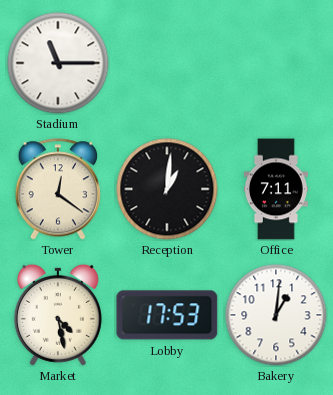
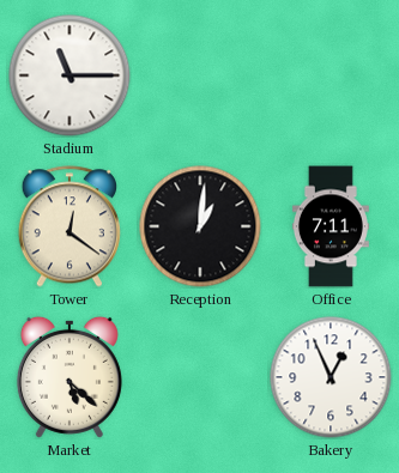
Market: 4:28 -> 5:22 (69, 377)
Lobby: 17:53 -> none (167, 315)
Bakery: 1:01 -> 12:56 (331, 377)
